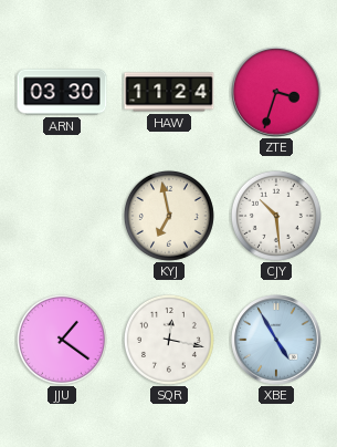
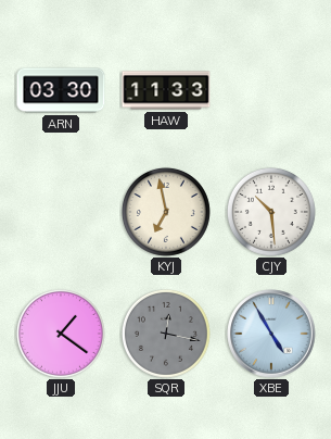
HAW: 11:24 -> 11:33 (166, 90)
ZTE: 3:33 -> none (276, 92)
SQR dial: white -> grey (166, 334)
